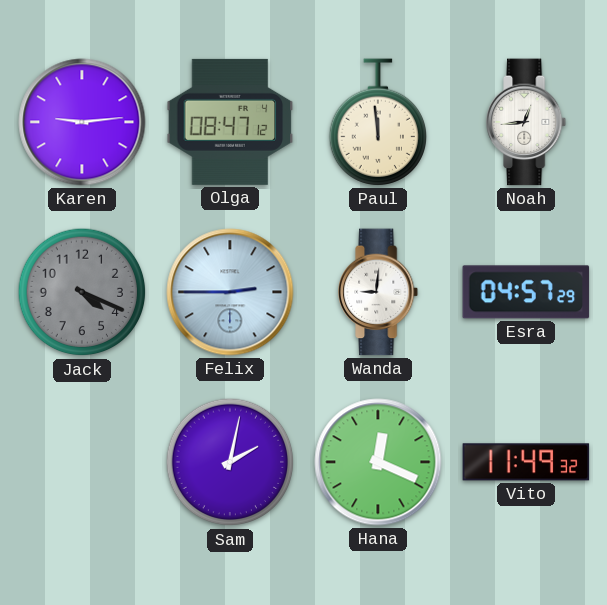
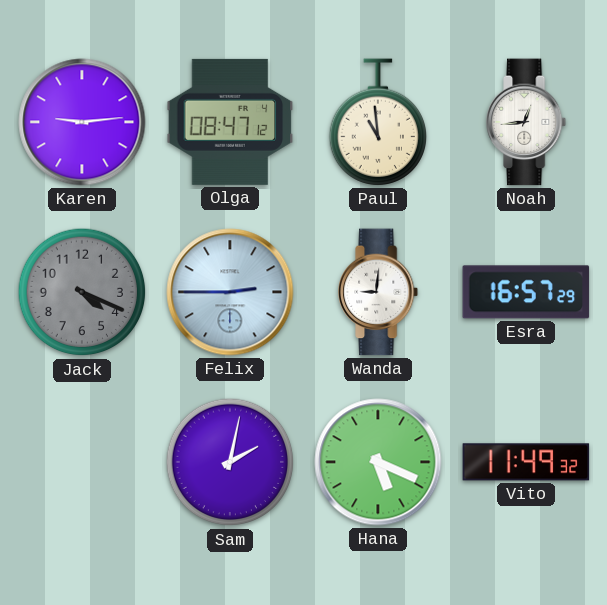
Paul: 11:59 -> 10:59 (377, 122)
Esra: 04:57 -> 16:57 (526, 292)
Hana: 12:19 -> 5:19 (378, 462)
